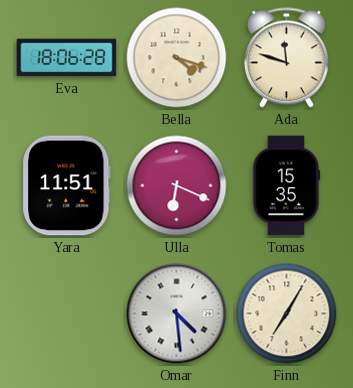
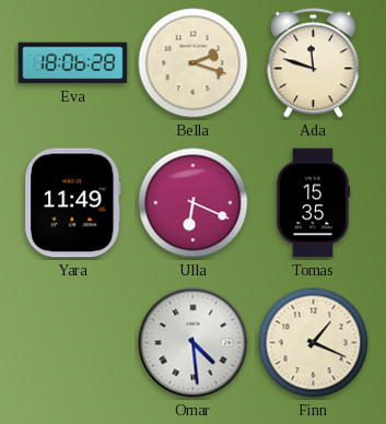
Bella: 4:18 -> 2:18 (194, 63)
Yara: 11:51 -> 11:49 (73, 203)
Finn: 7:05 -> 1:19 (314, 343)
